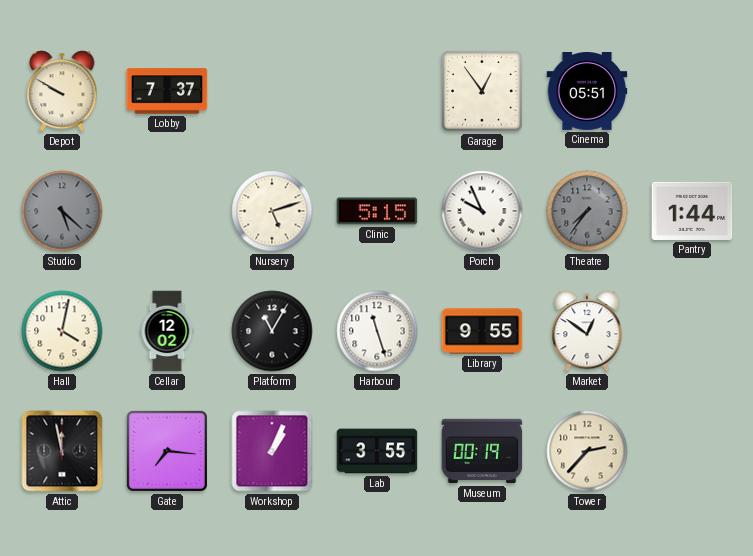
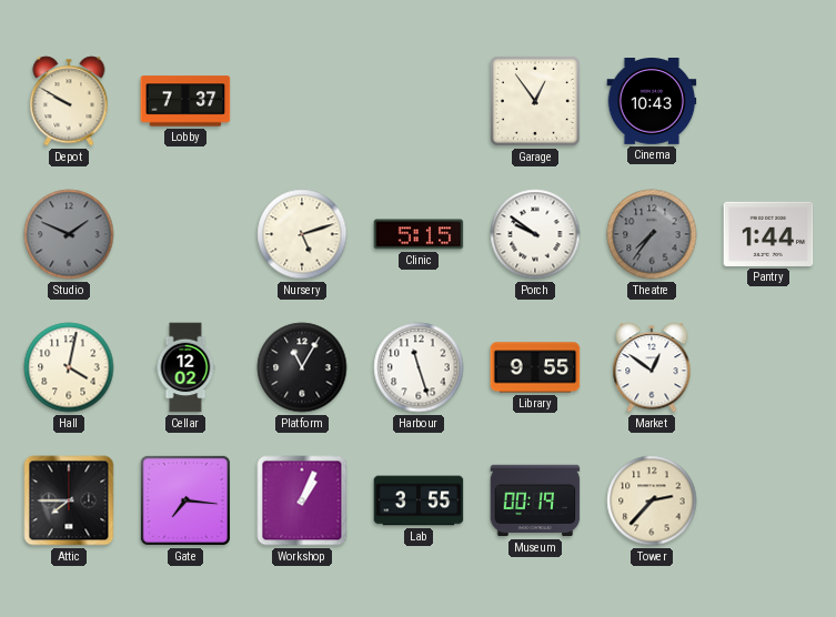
Cinema: 05:51 -> 10:43 (652, 102)
Studio: 5:22 -> 1:49 (69, 234)
Porch: 9:56 -> 9:51 (535, 234)
Attic: 11:58 -> 7:45 (69, 500)
